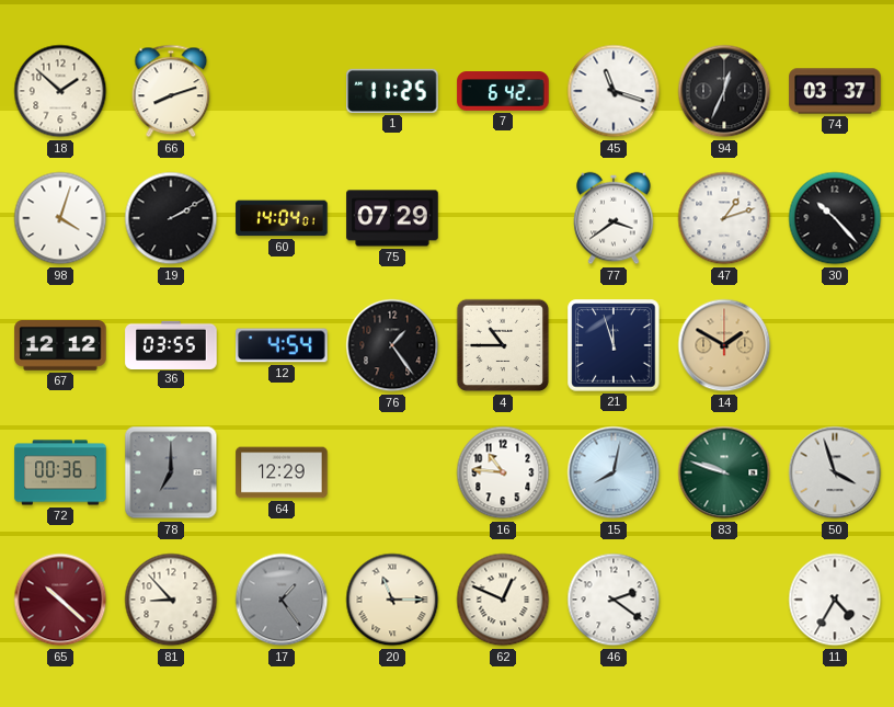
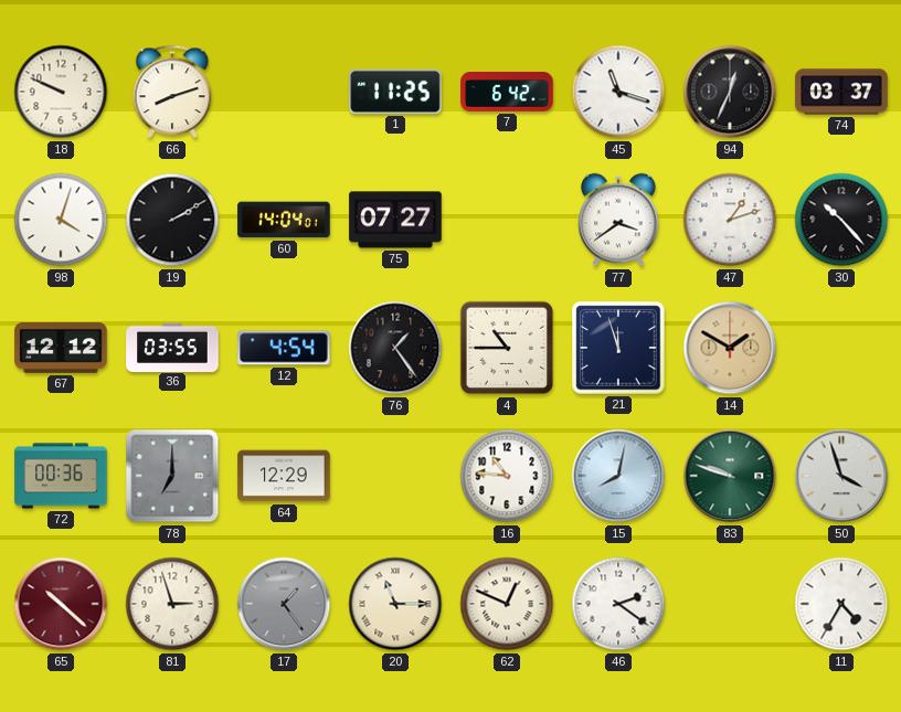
18: 1:52 -> 9:49 (61, 92)
75: 07:29 -> 07:27 (395, 220)
81: 8:53 -> 2:57 (172, 604)
